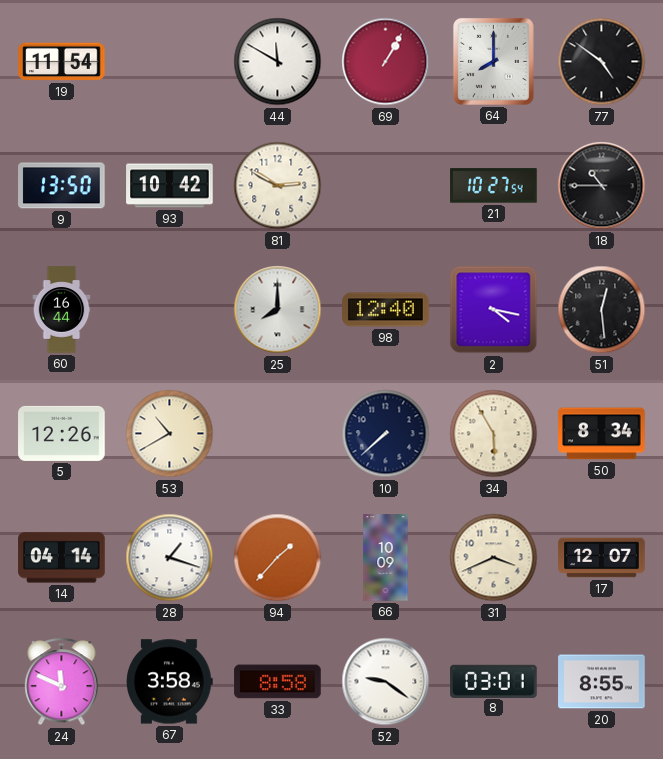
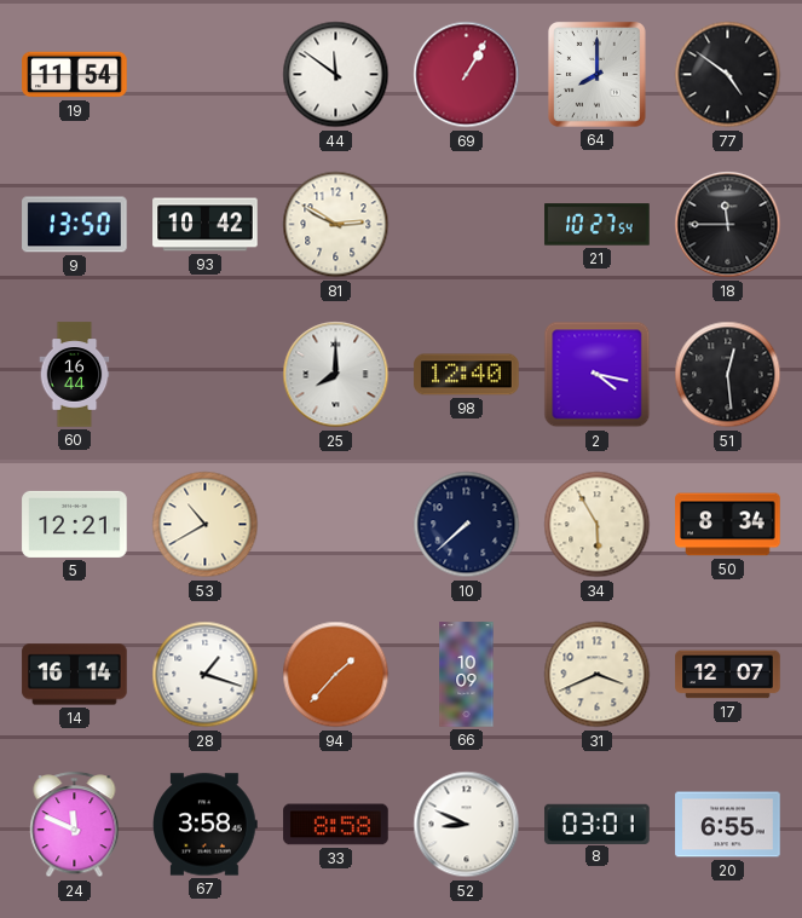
44: 11:50 -> 11:51 (336, 75)
18: 10:45 -> 11:45 (728, 225)
5: 12:26 -> 12:21 (75, 524)
14: 04:14 -> 16:14 (75, 675)
52: 9:21 -> 8:49 (467, 825)
20: 8:55 -> 6:55 (728, 825)
